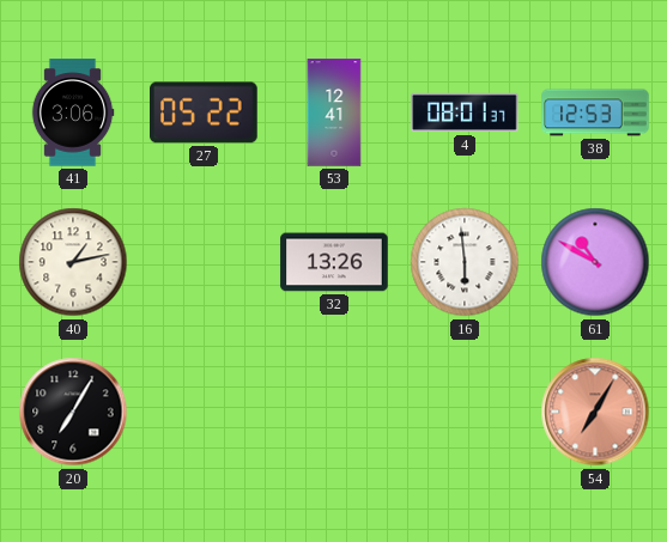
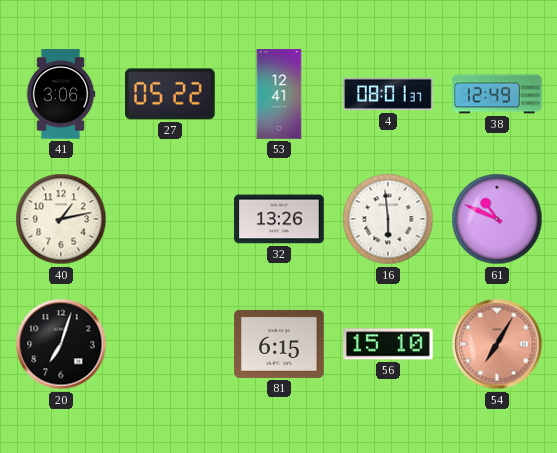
38: 12:53 -> 12:49 (497, 94)
61: 10:50 -> 10:49 (497, 219)
20: 7:05 -> 7:03 (61, 344)
81: none -> 6:15 (279, 344)
56: none -> 15:10 (388, 344)
